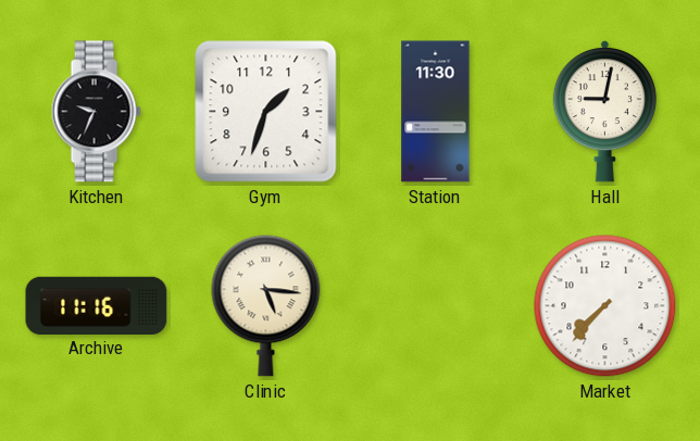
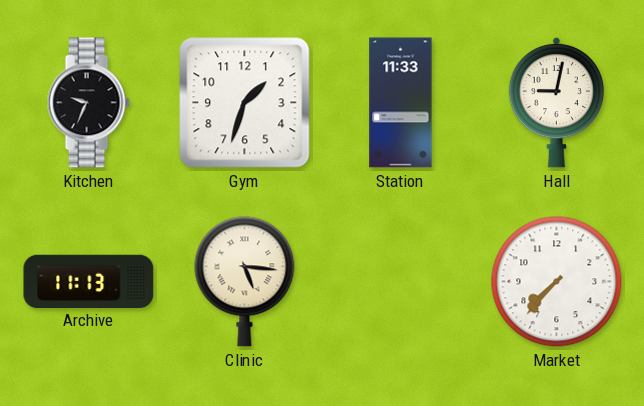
Station: 11:30 -> 11:33 (401, 103)
Archive: 11:16 -> 11:13 (89, 281)
